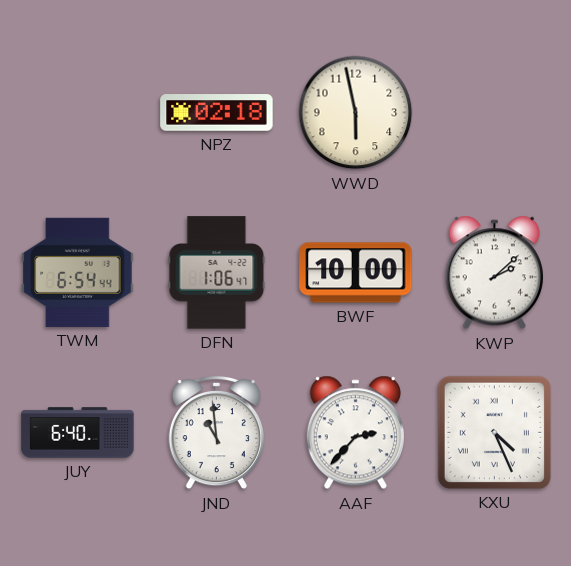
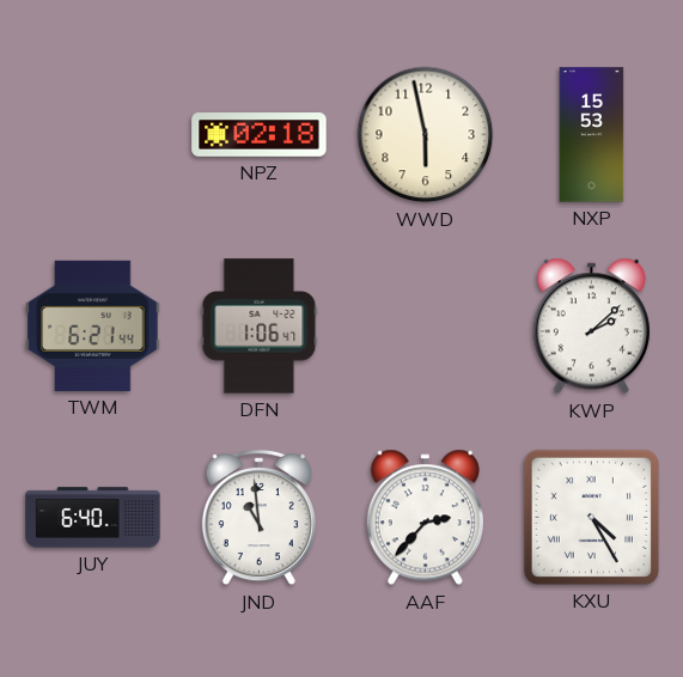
NXP: none -> 15:53 (592, 135)
TWM: 6:54 -> 6:21 (93, 325)
BWF: 10:00 -> none (356, 273)
KXU: 4:26 -> 4:25 (591, 517)
